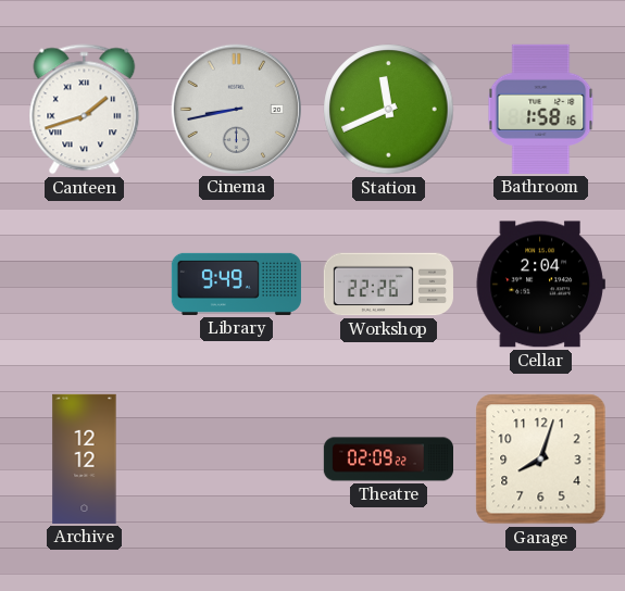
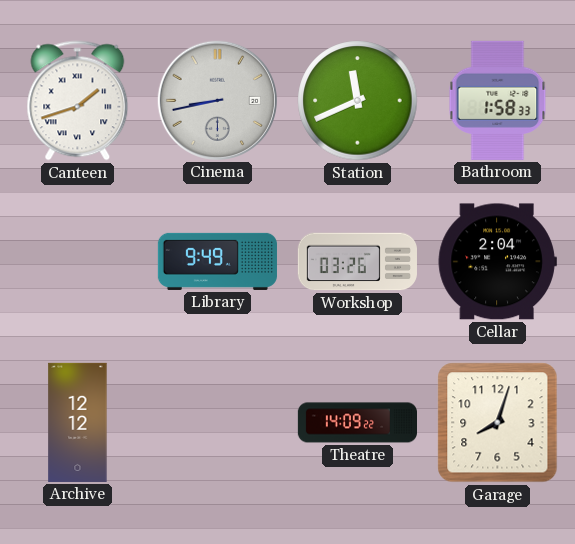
Bathroom: 1:58:16 -> 1:58:33 (498, 100)
Workshop: 22:26 -> 03:26 (357, 262)
Theatre: 02:09 -> 14:09 (357, 423)
